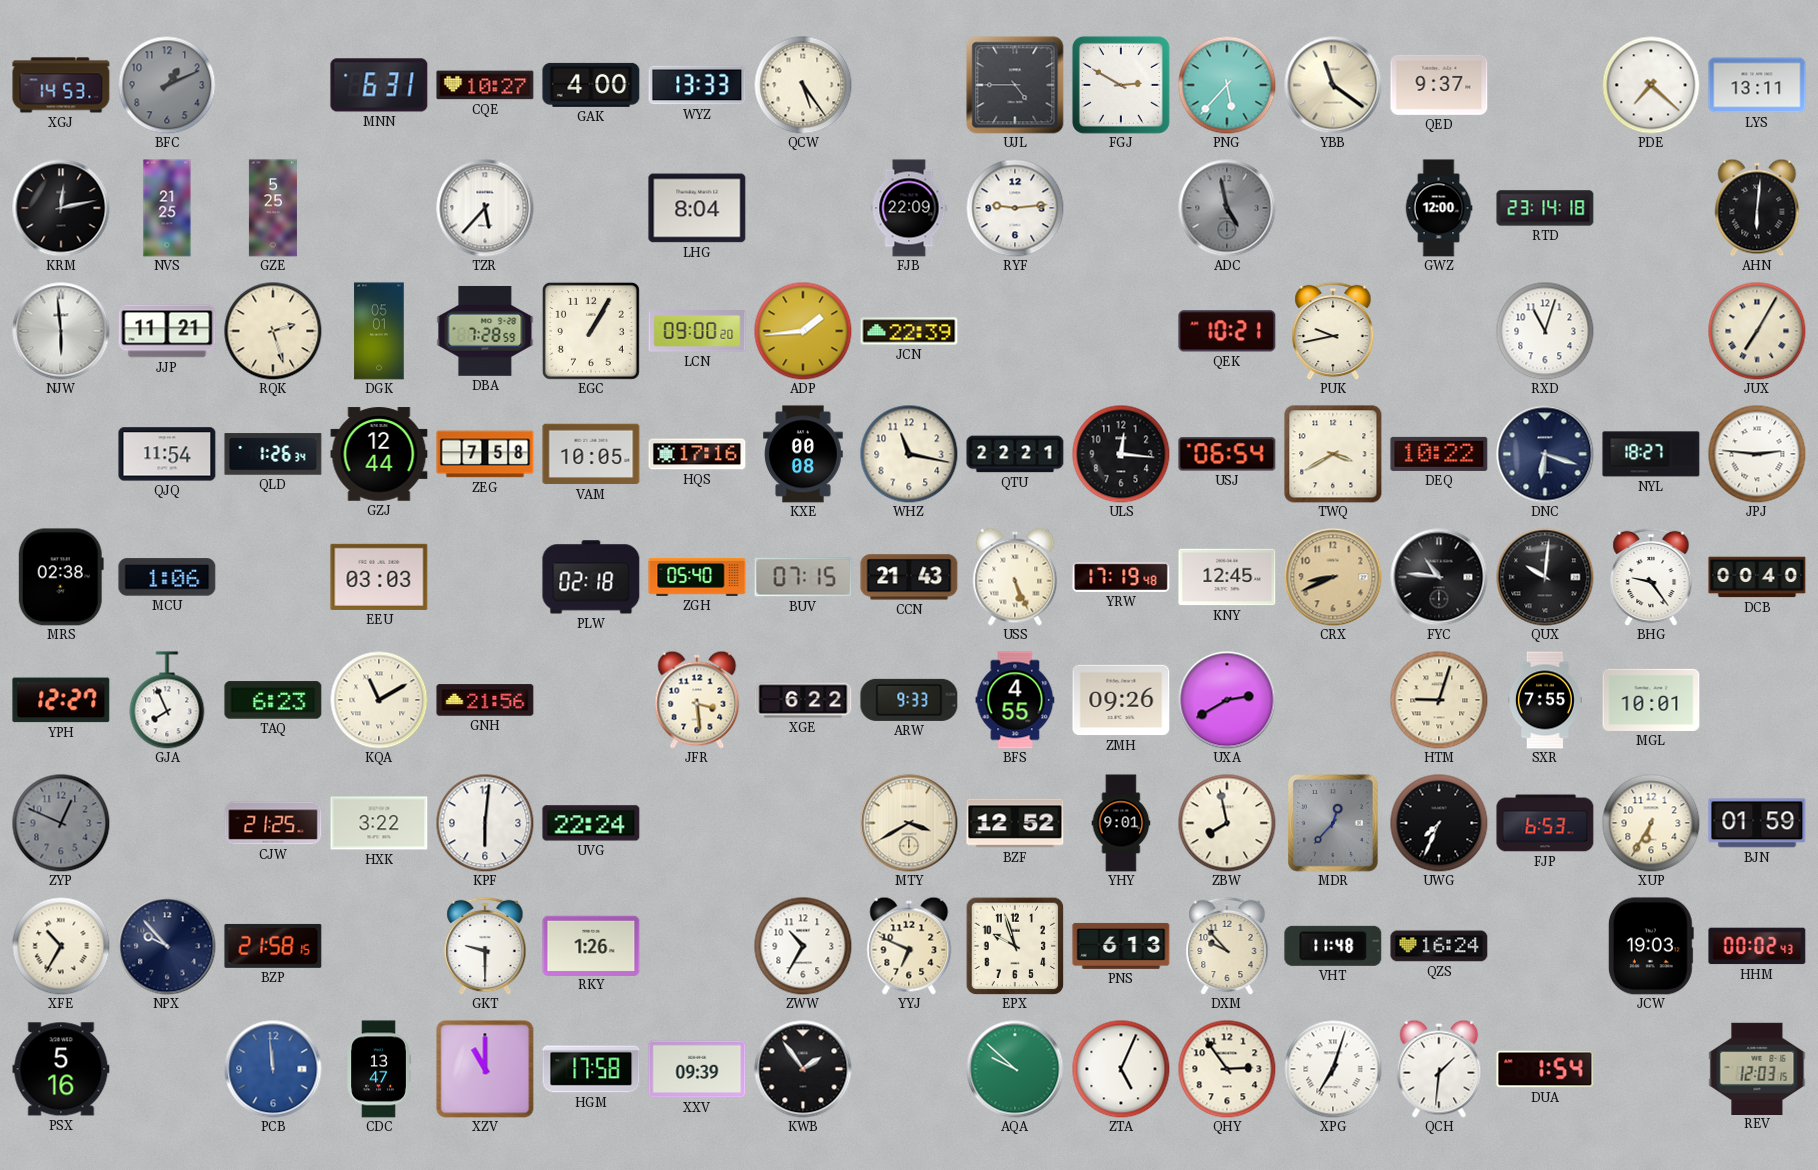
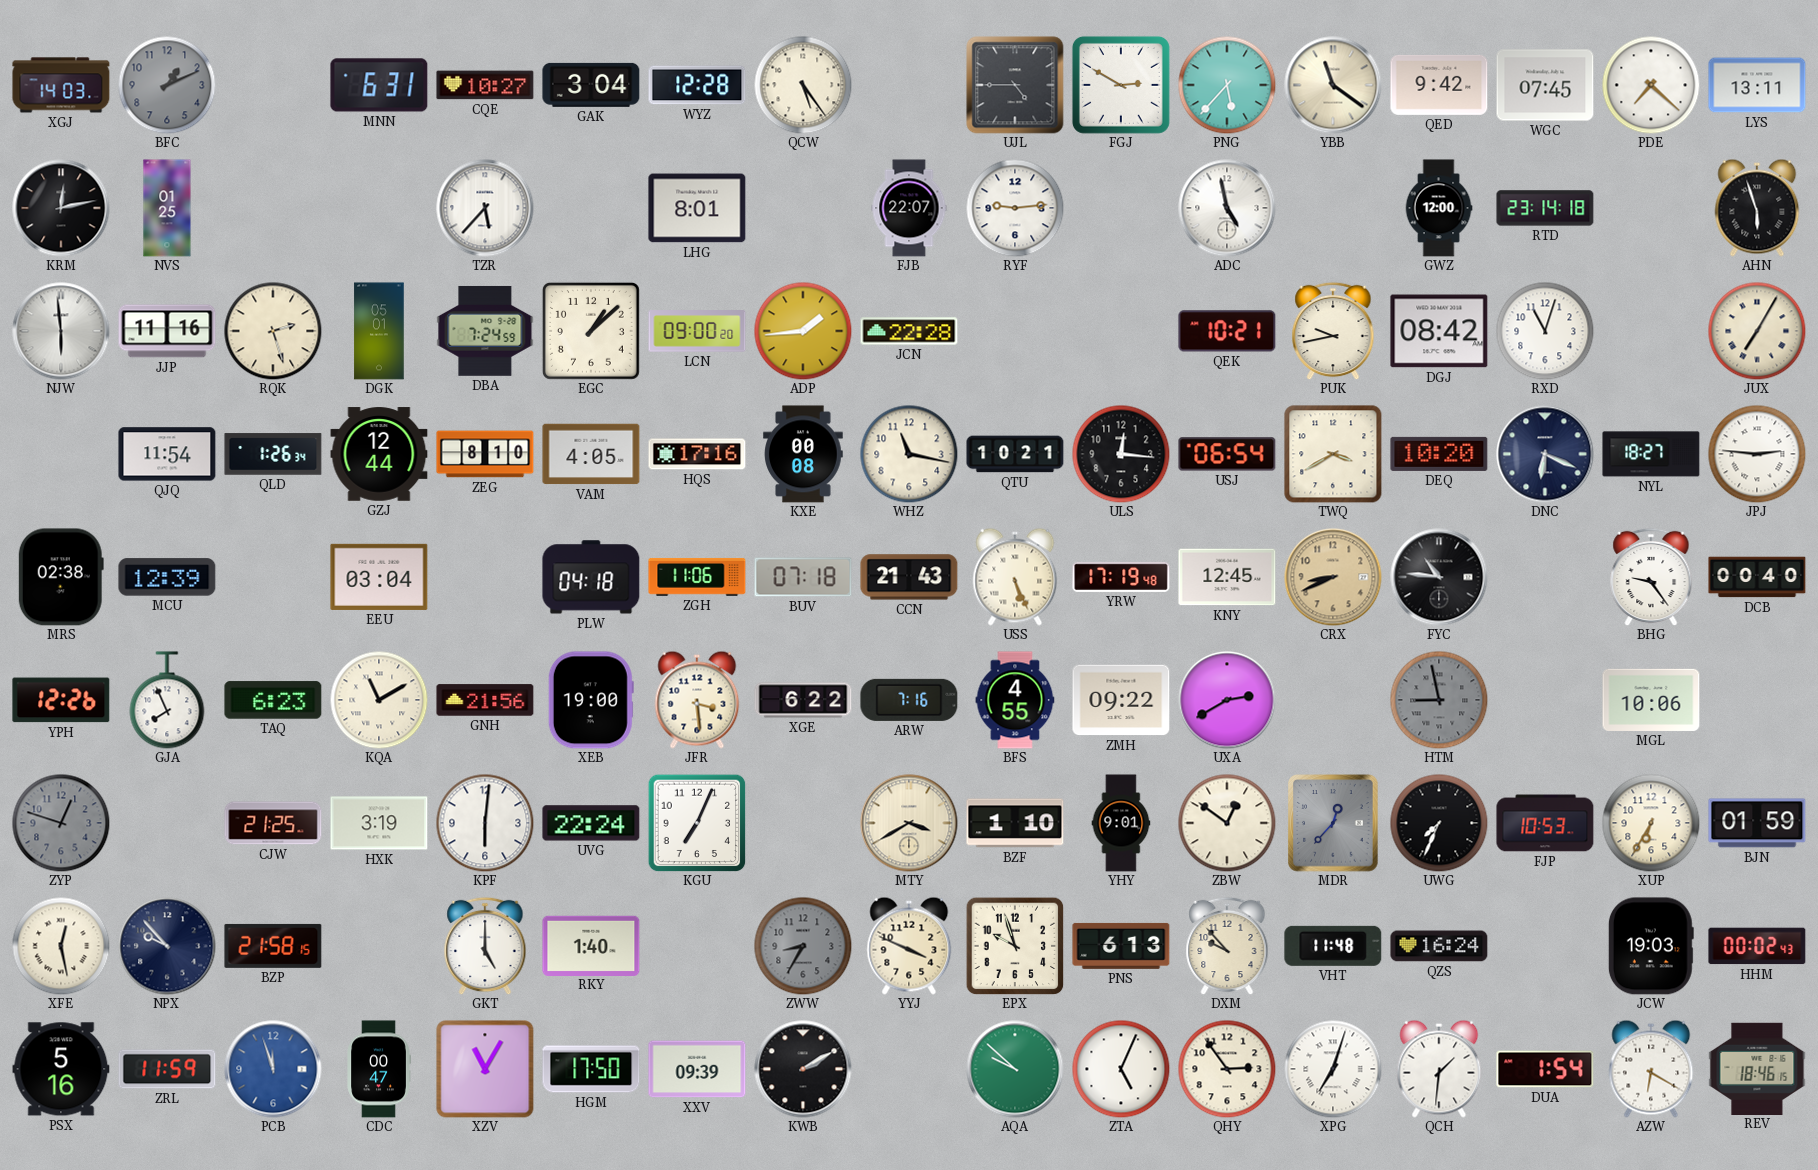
XGJ: 14:53 -> 14:03 (61, 85)
GAK: 4:00 -> 3:04 (591, 85)
WYZ: 13:33 -> 12:28 (697, 85)
QED: 9:37 -> 9:42 (1439, 85)
WGC: none -> 07:45 (1545, 85)
NVS: 21:25 -> 01:25 (167, 208)
GZE: 5:25 -> none (273, 208)
LHG: 8:04 -> 8:01 (697, 208)
FJB: 22:09 -> 22:07 (909, 208)
ADC dial: grey -> white (1227, 208)
AHN: 6:01 -> 5:57 (1757, 208)
JJP: 11:21 -> 11:16 (167, 331)
DBA: 7:28 -> 7:24 (485, 331)
EGC: 1:05 -> 1:08 (591, 331)
JCN: 22:39 -> 22:28 (909, 331)
DGJ: none -> 08:42 (1439, 331)
ZEG: 7:58 -> 8:10 (485, 454)
VAM: 10:05 -> 4:05 (591, 454)
QTU: 22:21 -> 10:21 (1015, 454)
DEQ: 10:22 -> 10:20 (1439, 454)
DNC: 6:18 -> 6:19 (1545, 454)
MCU: 1:06 -> 12:39 (167, 577)
EEU: 03:03 -> 03:04 (379, 577)
PLW: 02:18 -> 04:18 (591, 577)
ZGH: 05:40 -> 11:06 (697, 577)
BUV: 07:15 -> 07:18 (803, 577)
QUX: 10:01 -> none (1545, 577)
YPH: 12:27 -> 12:26 (61, 700)
XEB: none -> 19:00 (591, 700)
ARW: 9:33 -> 7:16 (909, 700)
ZMH: 09:26 -> 09:22 (1121, 700)
HTM: 9:03 -> 8:58 (1439, 700)
HTM dial: cream -> grey (1439, 700)
SXR: 7:55 -> none (1546, 700)
MGL: 10:01 -> 10:06 (1651, 700)
ZYP: 12:49 -> 12:48 (61, 823)
HXK: 3:22 -> 3:19 (379, 823)
KGU: none -> 7:04 (697, 823)
BZF: 12:52 -> 1:10 (1015, 823)
ZBW: 7:58 -> 12:51 (1227, 823)
FJP: 6:53 -> 10:53 (1545, 823)
XFE: 10:35 -> 12:28 (61, 946)
GKT: 9:30 -> 5:00 (485, 946)
RKY: 1:26 -> 1:40 (591, 945)
ZWW: 10:35 -> 8:35 (803, 946)
ZWW dial: white -> grey (803, 946)
YYJ: 6:49 -> 3:49 (909, 946)
ZRL: none -> 11:59 (167, 1069)
PCB: 11:59 -> 11:57 (273, 1069)
CDC: 13:47 -> 00:47 (379, 1069)
XZV: 11:00 -> 11:05 (485, 1069)
HGM: 17:58 -> 17:50 (591, 1069)
KWB: 1:54 -> 2:10 (803, 1069)
AZW: none -> 6:20 (1651, 1069)
REV: 12:03 -> 18:46 (1757, 1068)
